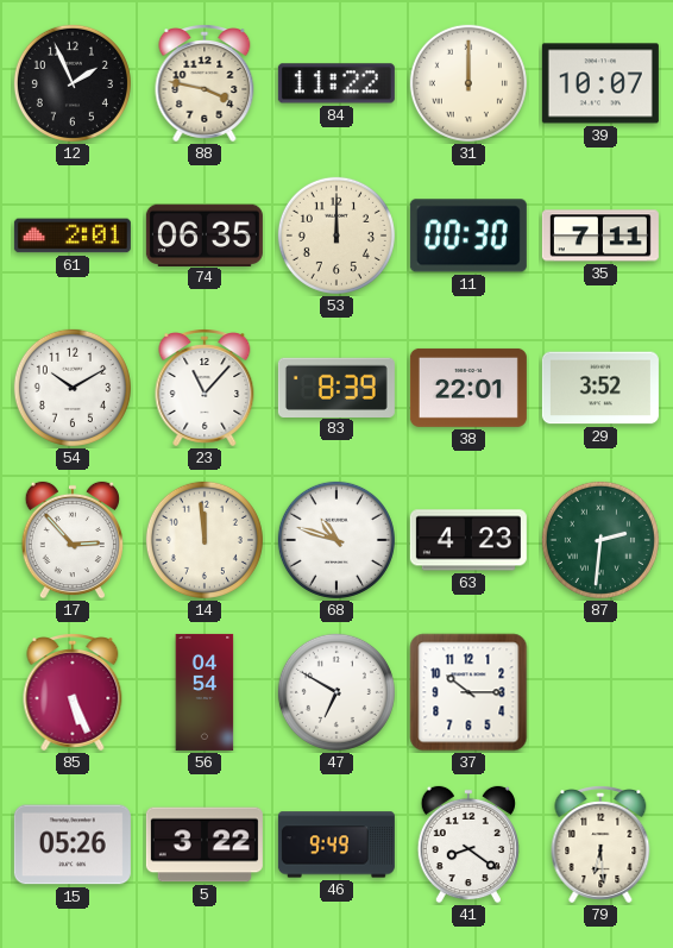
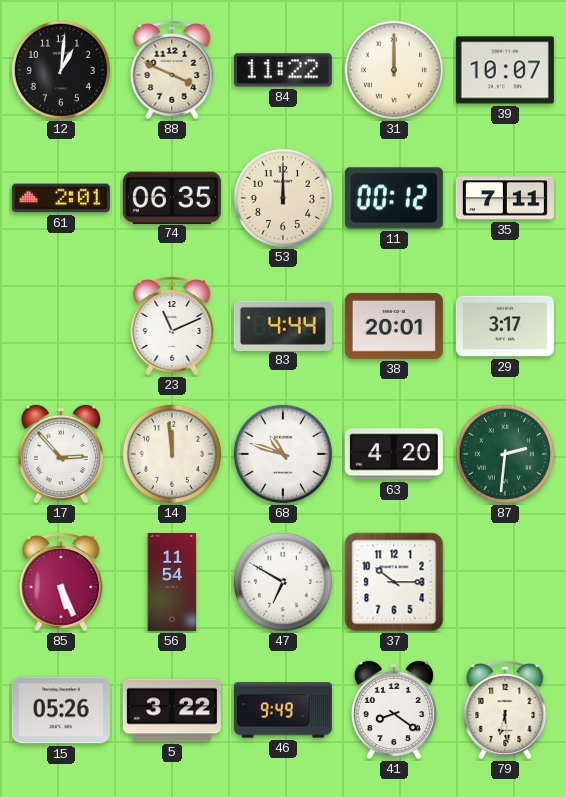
12: 1:56 -> 1:01 (61, 70)
88: 3:47 -> 3:49 (172, 70)
11: 00:30 -> 00:12 (394, 198)
54: 10:10 -> none (73, 388)
23: 11:07 -> 11:11 (172, 326)
83: 8:39 -> 4:44 (283, 325)
38: 22:01 -> 20:01 (394, 326)
29: 3:52 -> 3:17 (505, 326)
63: 4:23 -> 4:20 (394, 454)
56: 04:54 -> 11:54 (172, 582)
